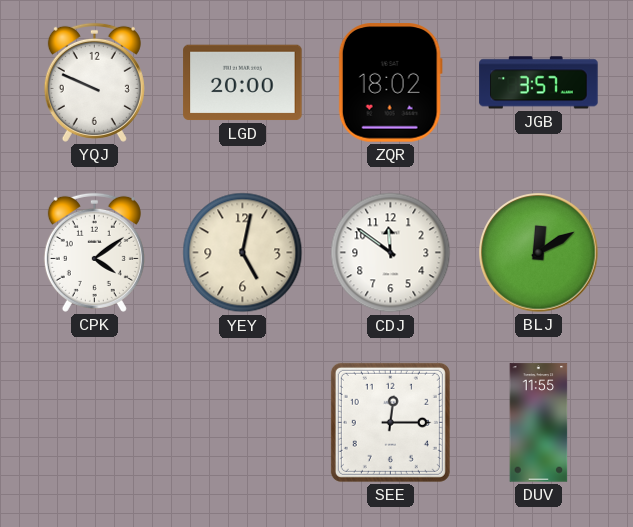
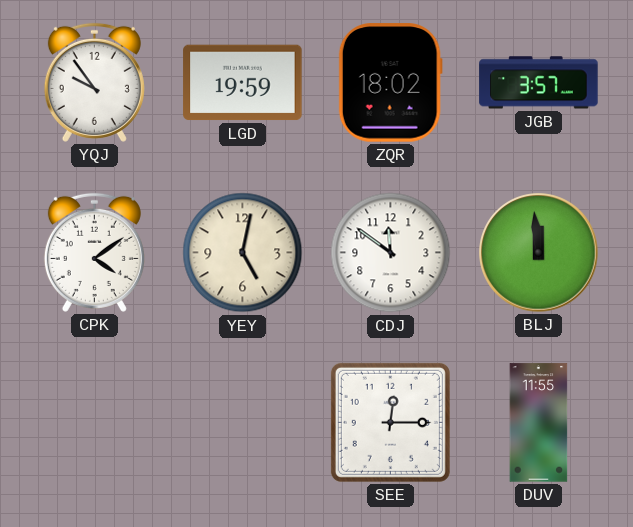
YQJ: 9:49 -> 9:54 (94, 82)
LGD: 20:00 -> 19:59 (243, 83)
BLJ: 12:10 -> 11:59 (539, 253)
